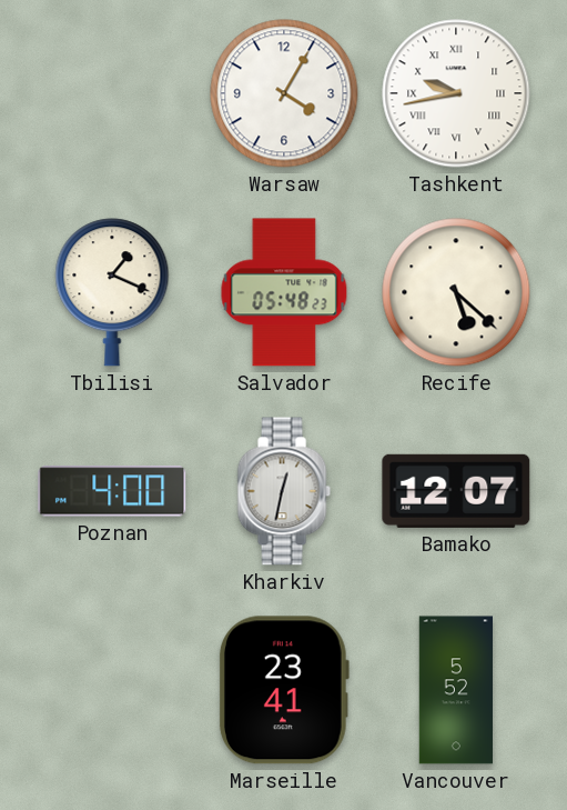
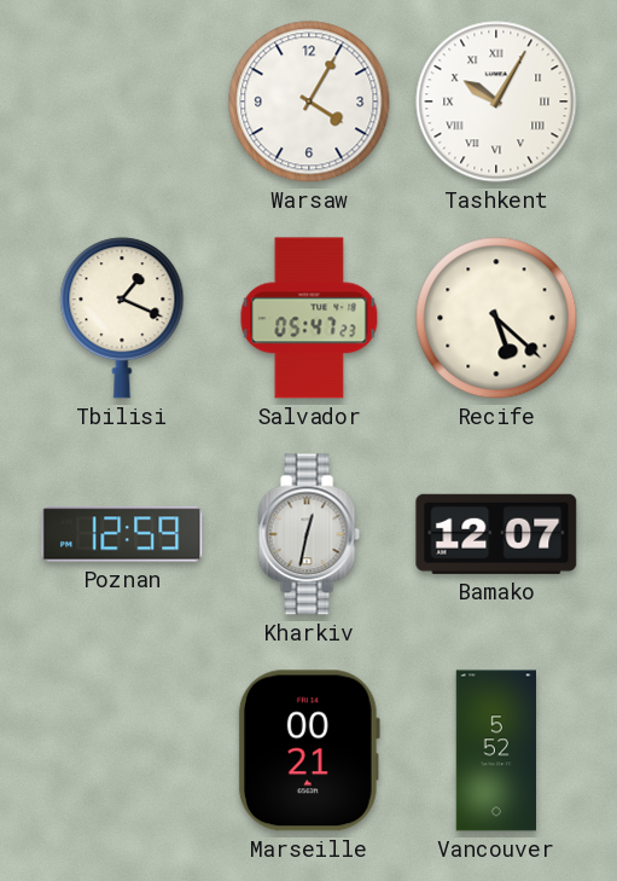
Tashkent: 9:43 -> 10:05 (496, 102)
Salvador: 05:48 -> 05:47 (309, 318)
Poznan: 4:00 -> 12:59 (122, 534)
Marseille: 23:41 -> 00:21 (308, 750)
